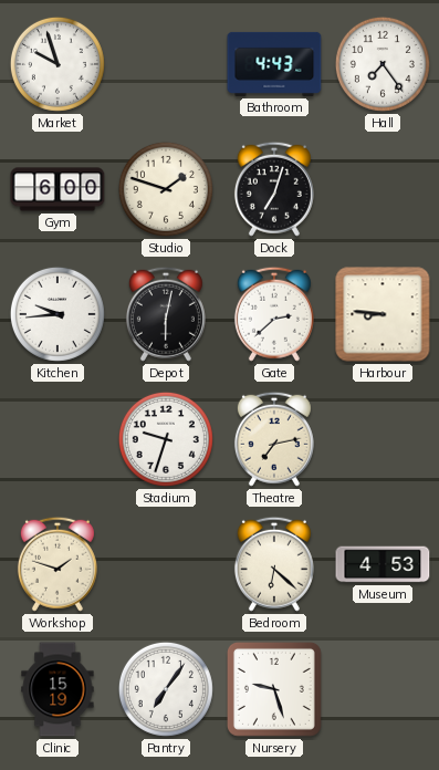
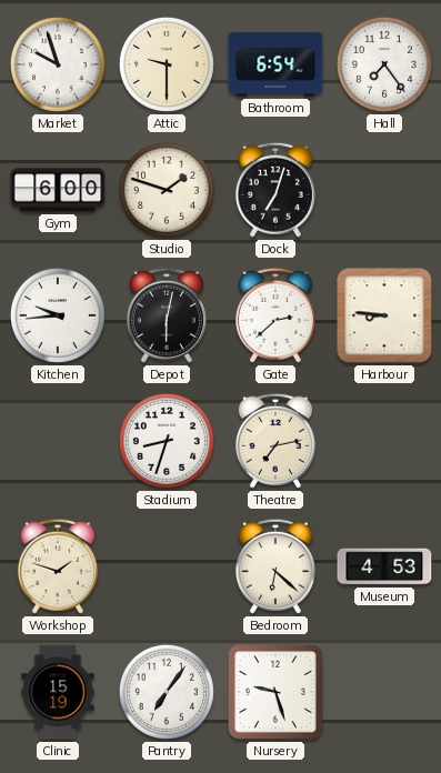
Attic: none -> 9:30 (167, 64)
Bathroom: 4:43 -> 6:54 (275, 64)
Stadium: 9:33 -> 8:33 (167, 441)
